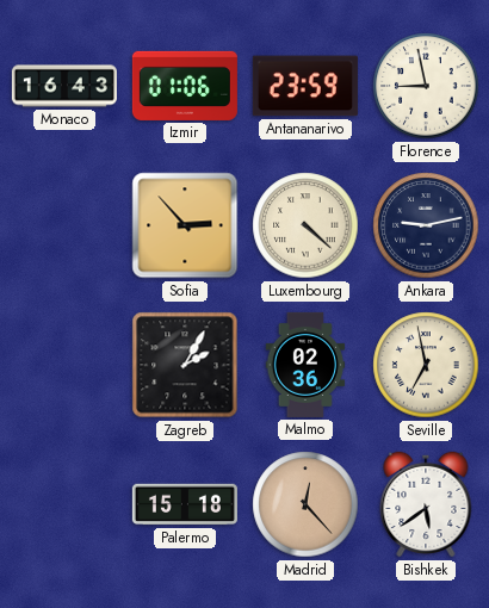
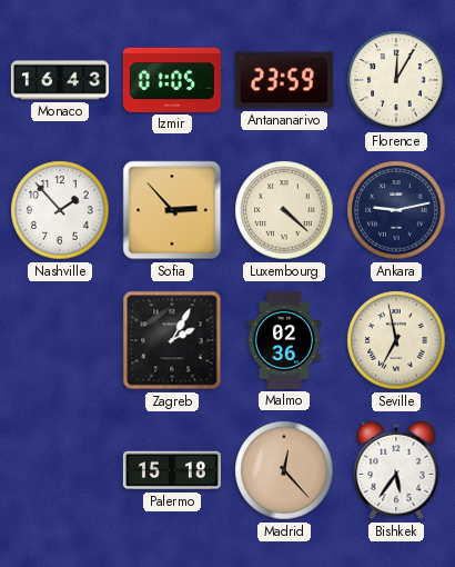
Izmir: 01:06 -> 01:05 (172, 80)
Florence: 8:58 -> 12:05 (396, 80)
Nashville: none -> 1:53 (60, 210)
Bishkek: 5:39 -> 5:36 (396, 470)
